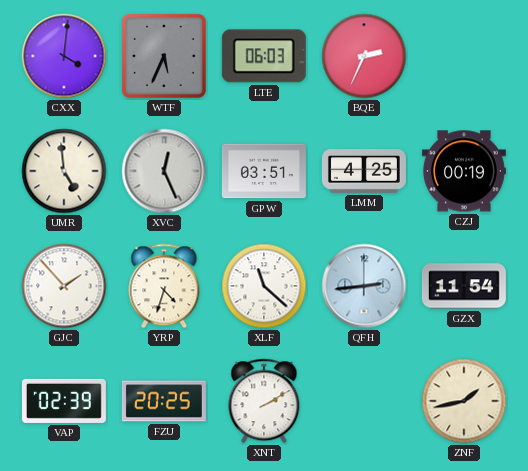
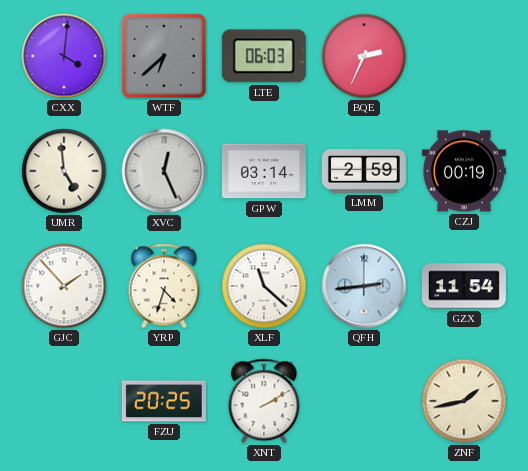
WTF: 5:34 -> 6:38 (164, 56)
GPW: 03:51 -> 03:14 (264, 171)
LMM: 4:25 -> 2:59 (364, 171)
VAP: 02:39 -> none (64, 401)
